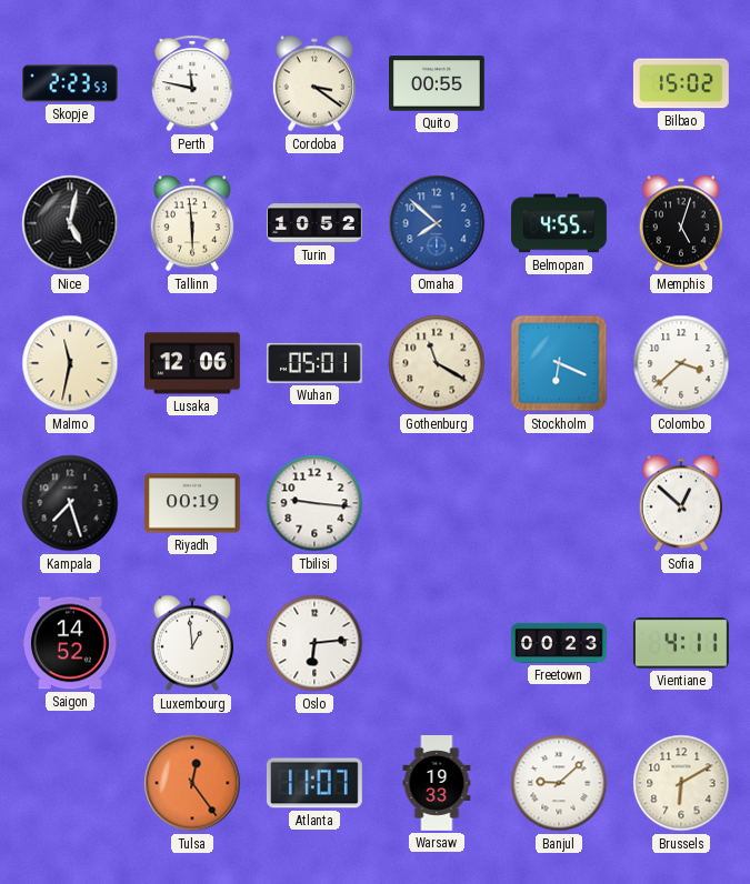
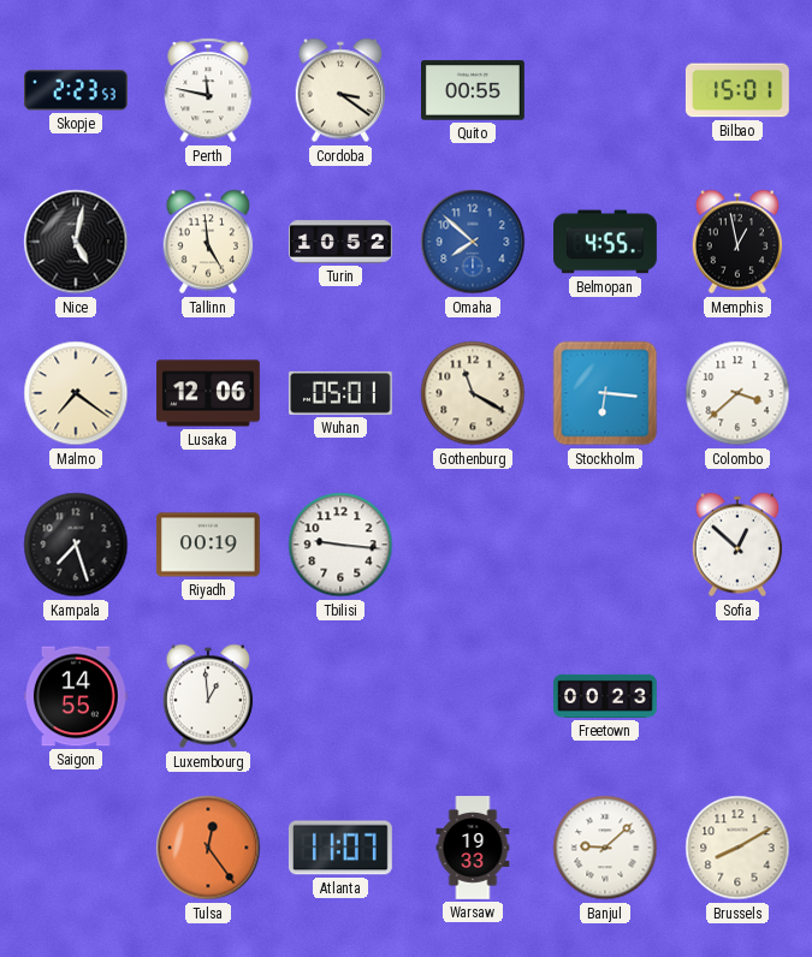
Bilbao: 15:02 -> 15:01 (737, 90)
Tallinn: 5:59 -> 4:59 (208, 242)
Memphis: 5:03 -> 12:58 (737, 242)
Malmo: 11:32 -> 7:21 (76, 393)
Stockholm: 6:19 -> 6:16 (605, 393)
Saigon: 14:52 -> 14:55 (76, 696)
Oslo: 6:14 -> none (314, 643)
Vientiane: 4:11 -> none (681, 643)
Brussels: 6:10 -> 8:10 (737, 848)
